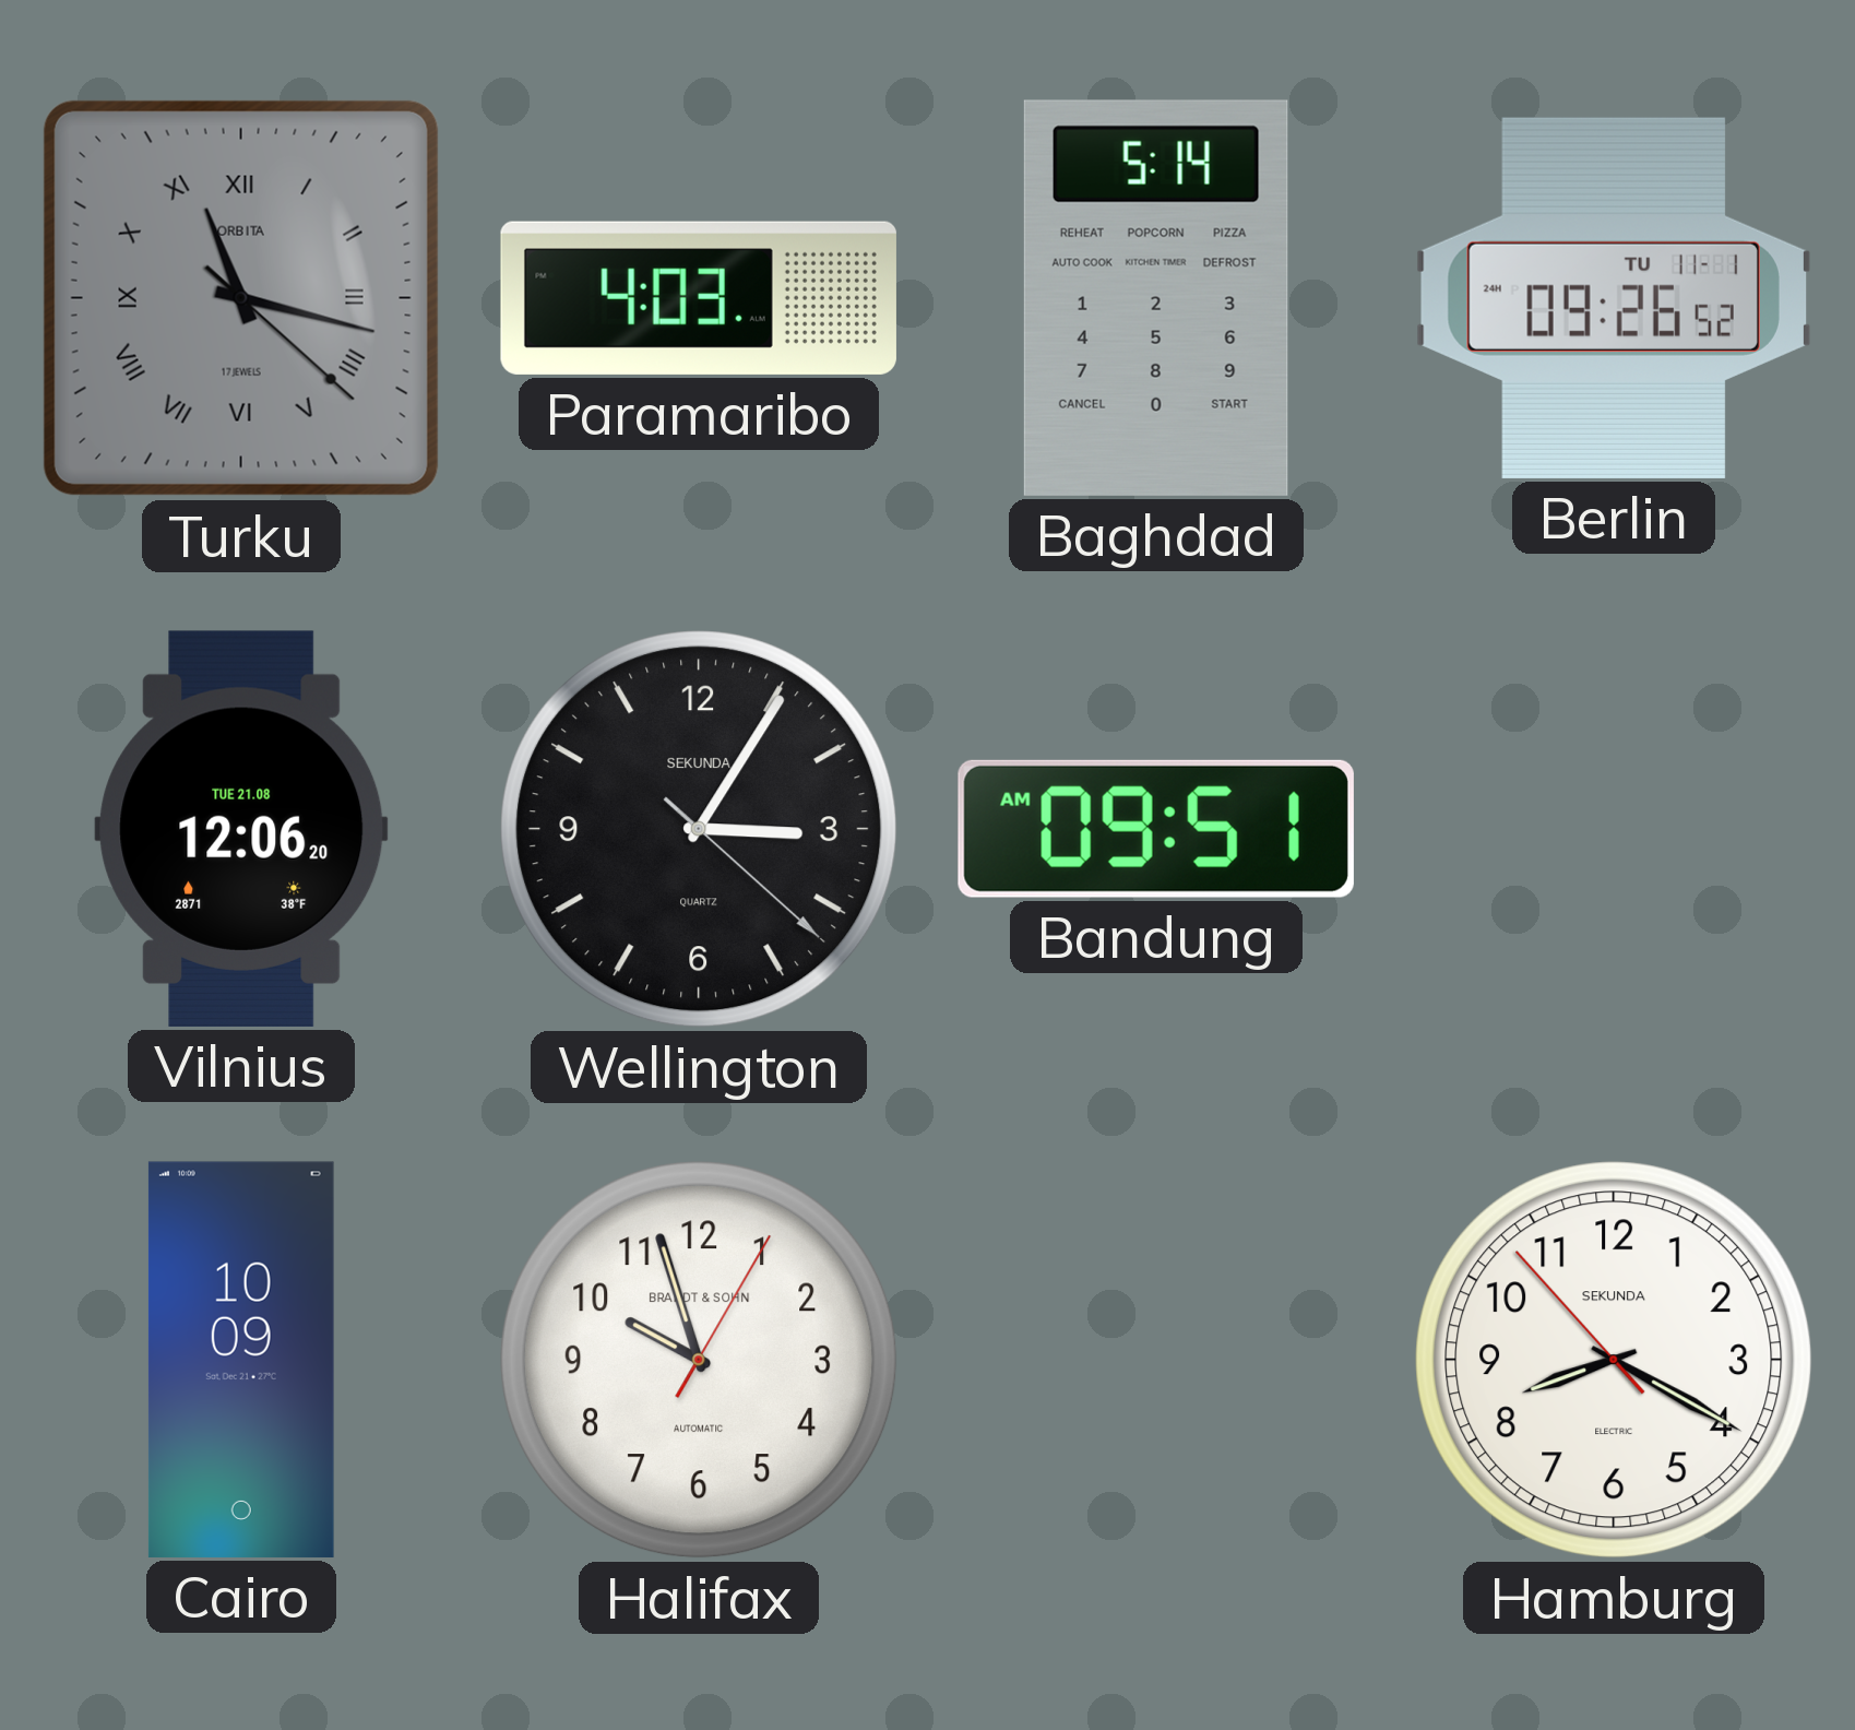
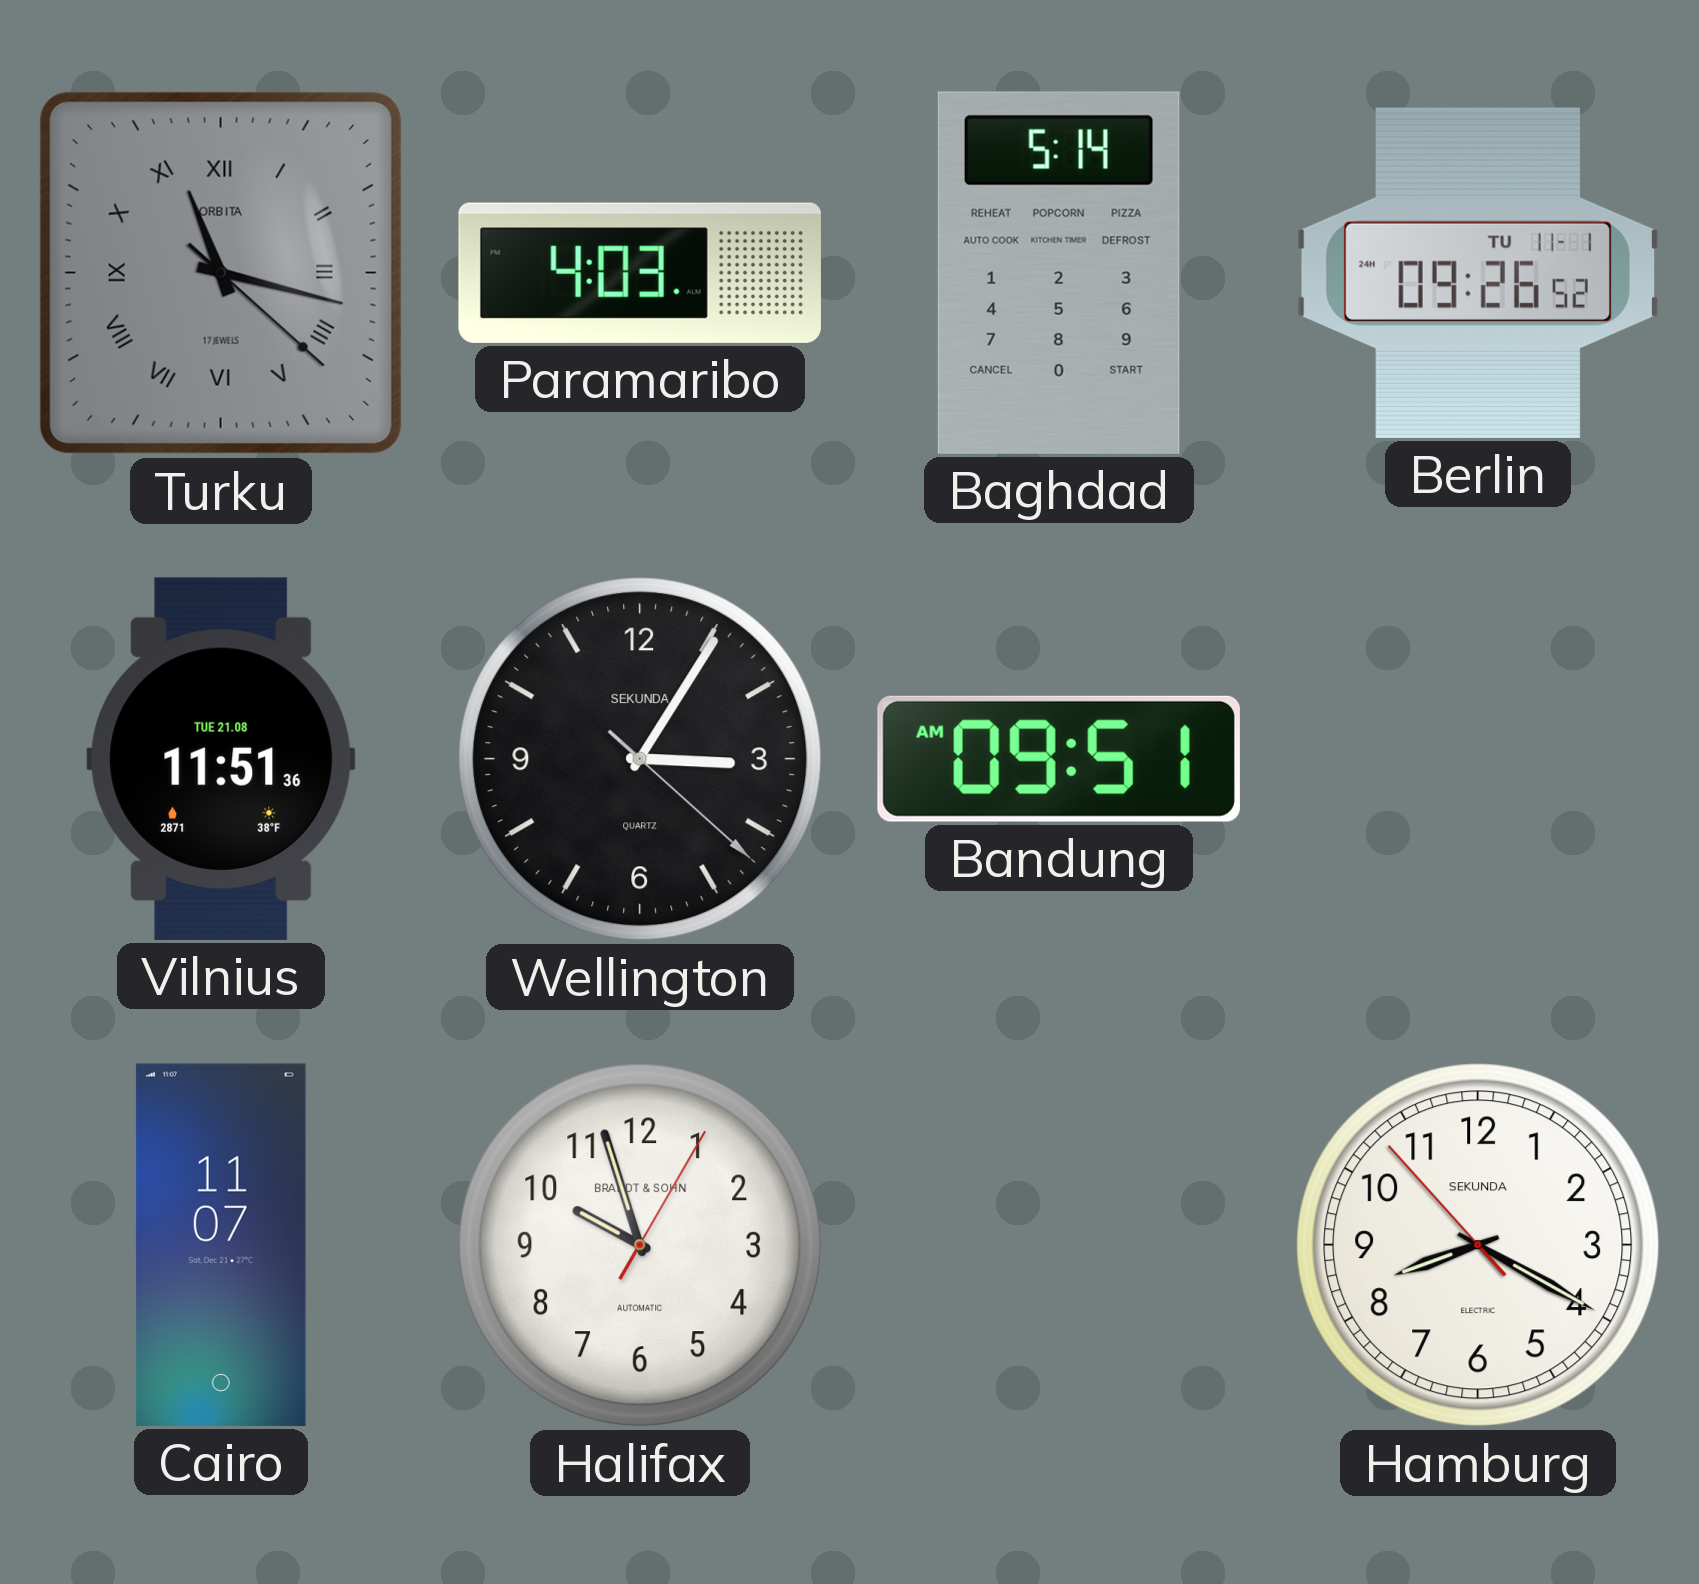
Vilnius: 12:06 -> 11:51 (221, 759)
Cairo: 10:09 -> 11:07 (221, 1245)
